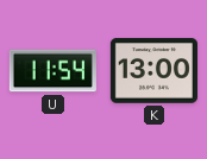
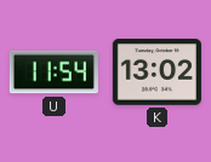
K: 13:00 -> 13:02 (156, 73)
